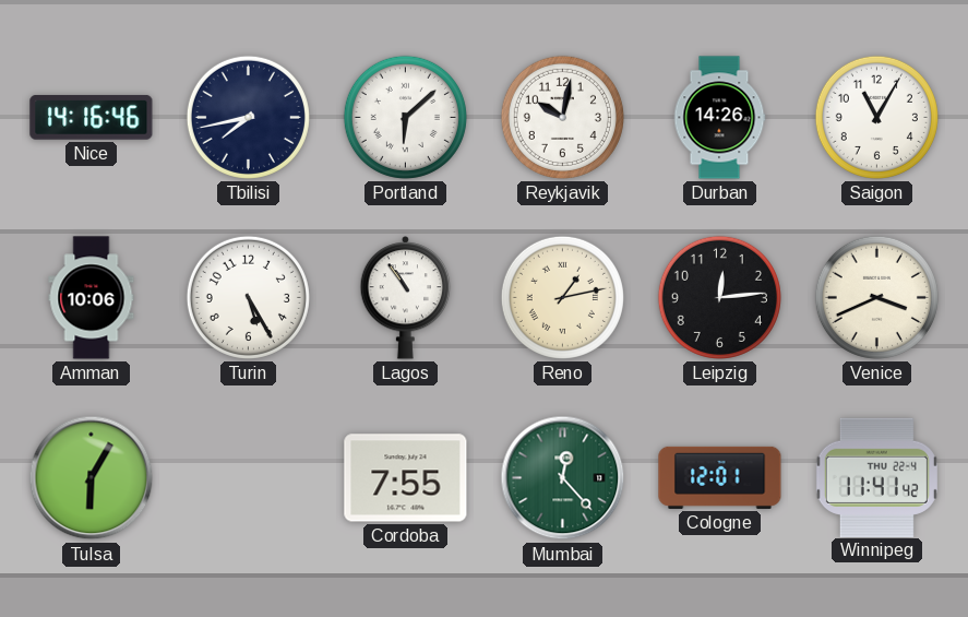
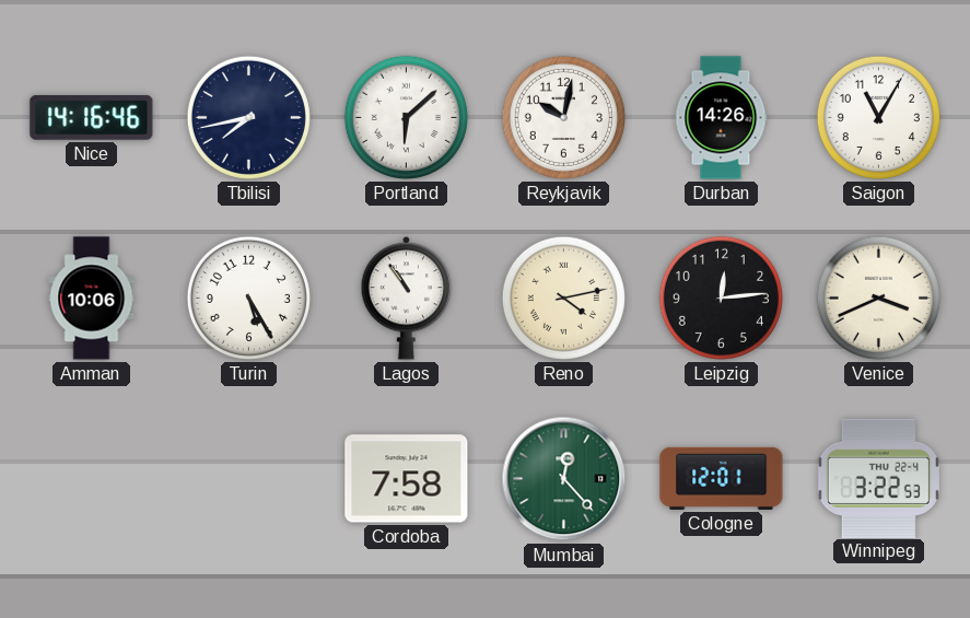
Reno: 1:13 -> 4:13 (563, 298)
Tulsa: 6:05 -> none (92, 478)
Cordoba: 7:55 -> 7:58 (407, 479)
Winnipeg: 11:41 -> 3:22 (878, 478)
